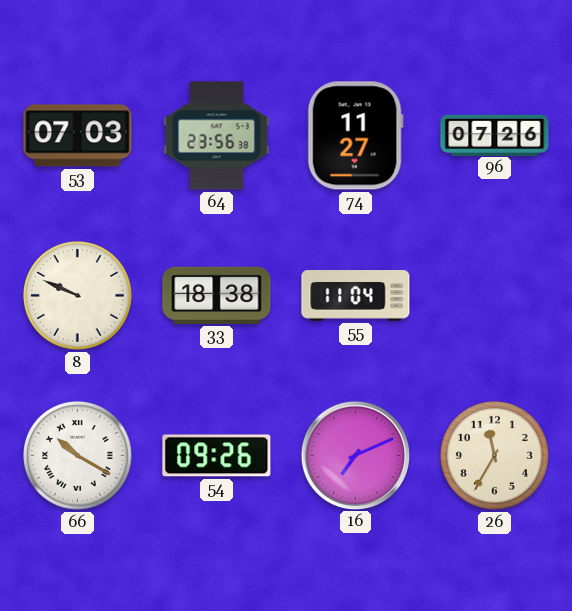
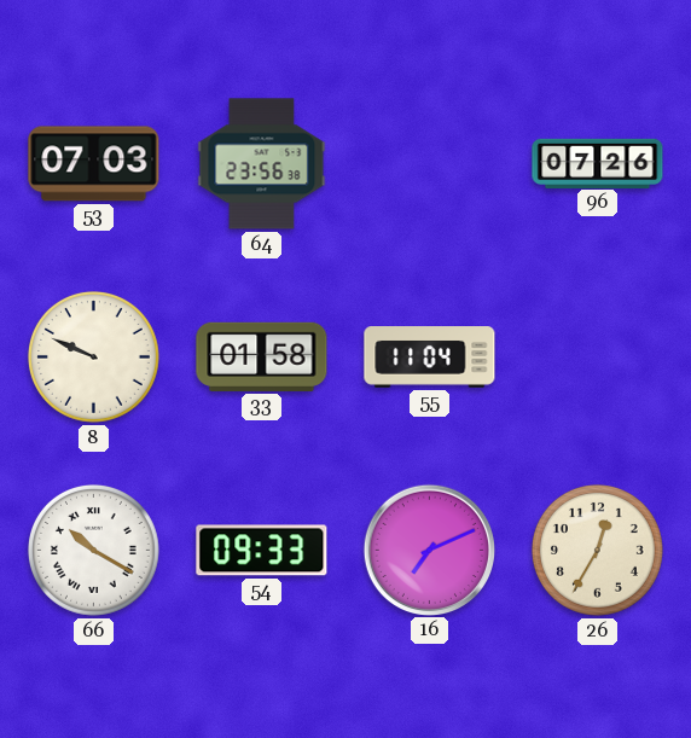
74: 11:27 -> none (355, 136)
33: 18:38 -> 01:58 (262, 356)
54: 09:26 -> 09:33 (262, 551)
26: 11:35 -> 12:35 (597, 550)
